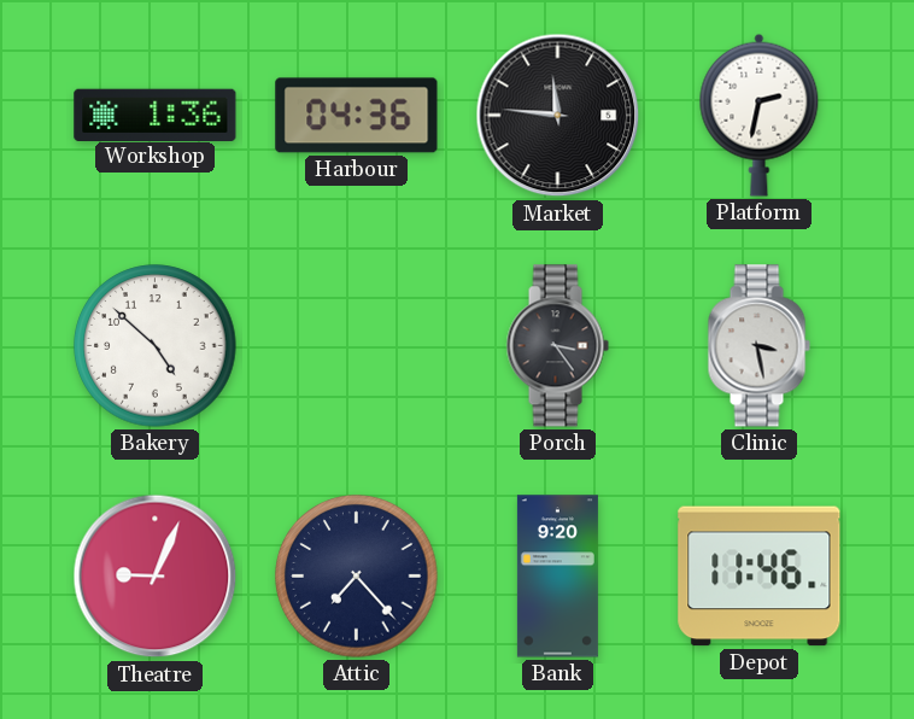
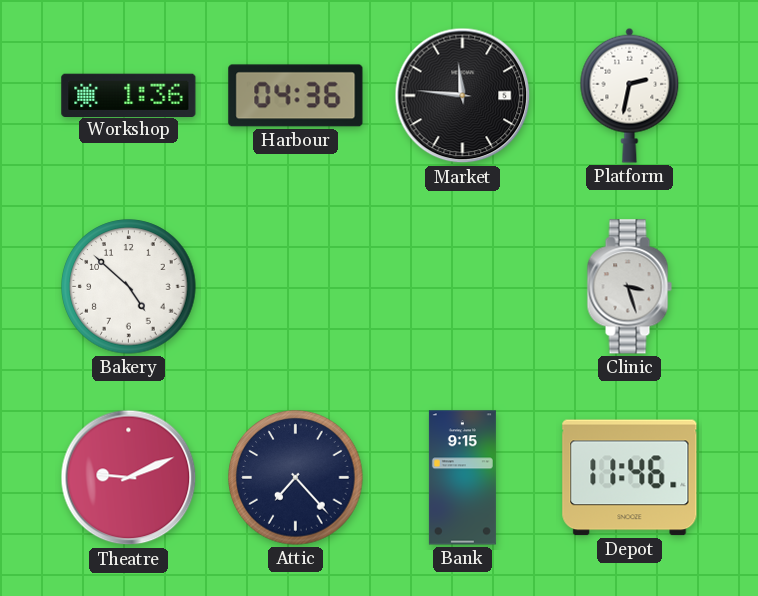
Porch: 3:24 -> none (557, 346)
Clinic: 3:28 -> 3:27 (629, 287)
Theatre: 9:04 -> 9:11 (129, 478)
Bank: 9:20 -> 9:15 (462, 478)
